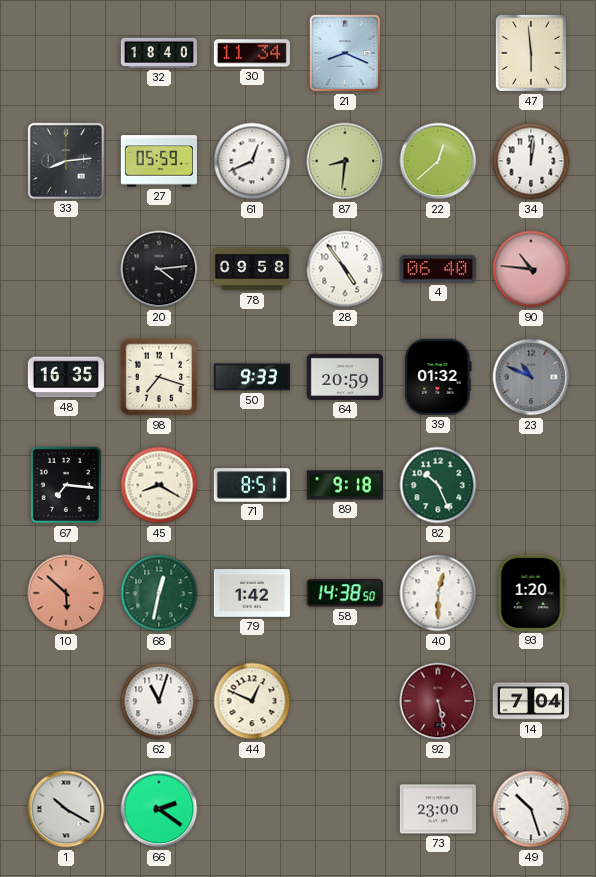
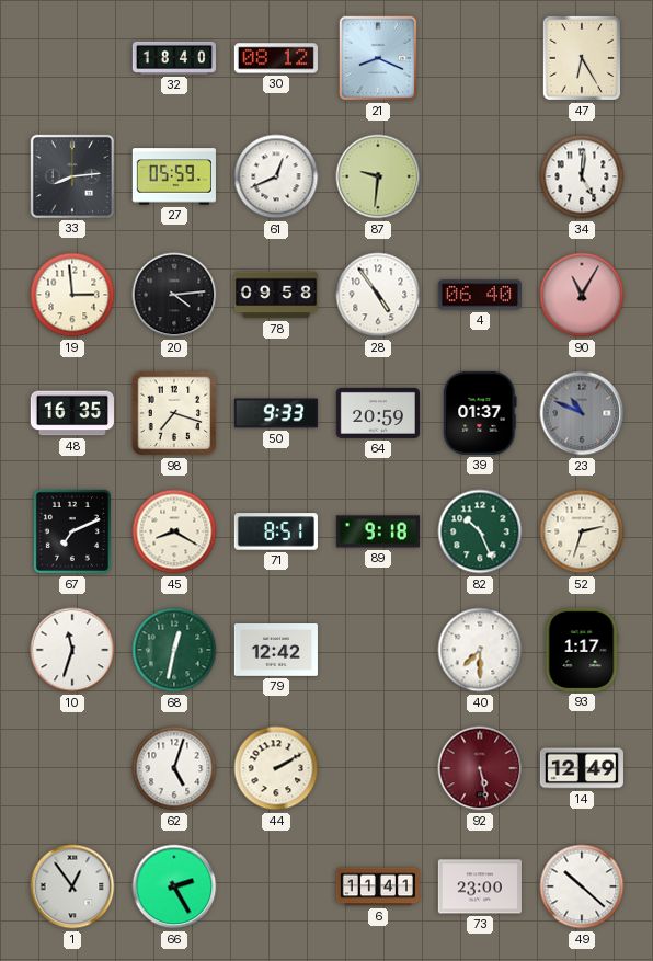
30: 11:34 -> 08:12 (276, 58)
47: 5:59 -> 6:25 (582, 58)
87: 8:31 -> 9:31 (378, 176)
22: 12:38 -> none (438, 161)
34: 12:01 -> 5:01 (582, 176)
19: none -> 2:59 (72, 295)
90: 10:46 -> 11:05 (582, 295)
39: 01:32 -> 01:37 (480, 413)
67: 7:16 -> 7:11 (72, 531)
52: none -> 2:33 (582, 531)
10: 5:52 -> 11:33 (72, 650)
10 dial: salmon -> white (72, 650)
79: 1:42 -> 12:42 (276, 651)
58: 14:38 -> none (345, 593)
40: 12:30 -> 7:30 (480, 650)
93: 1:20 -> 1:17 (582, 650)
62: 11:03 -> 5:03 (174, 768)
44: 12:49 -> 2:10 (276, 768)
14: 7:04 -> 12:49 (582, 768)
1: 10:20 -> 12:54 (72, 886)
66: 2:21 -> 2:25 (174, 886)
6: none -> 11:41 (377, 886)
49: 10:27 -> 10:22 (582, 886)
